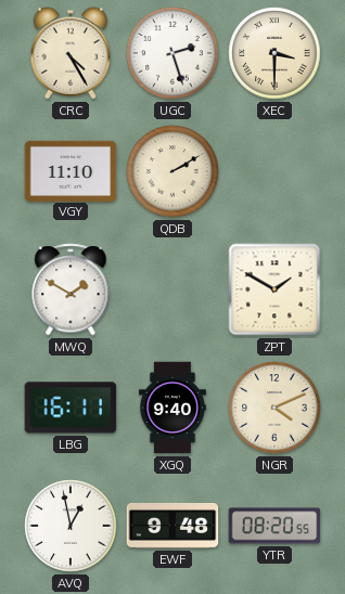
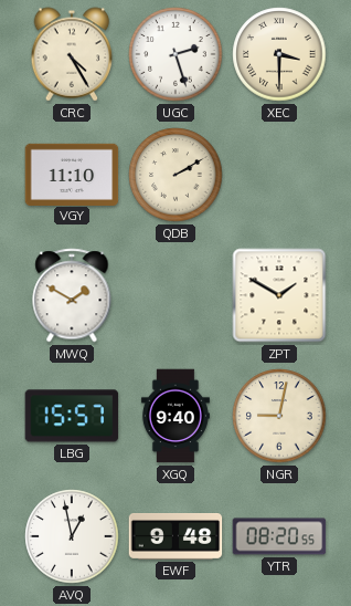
LBG: 16:11 -> 15:57 (72, 416)
NGR: 4:11 -> 9:02 (279, 416)
